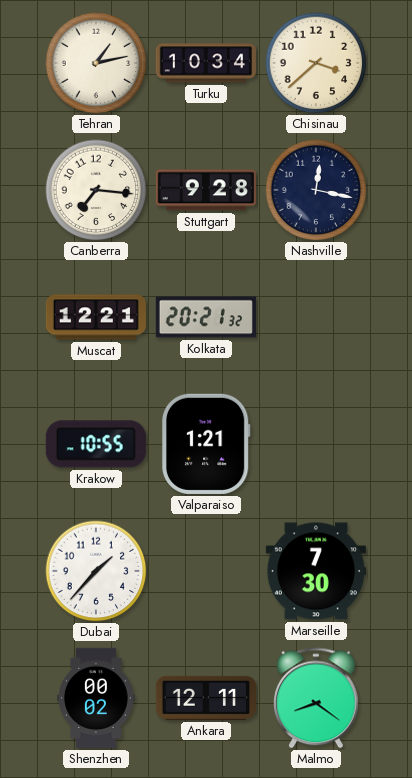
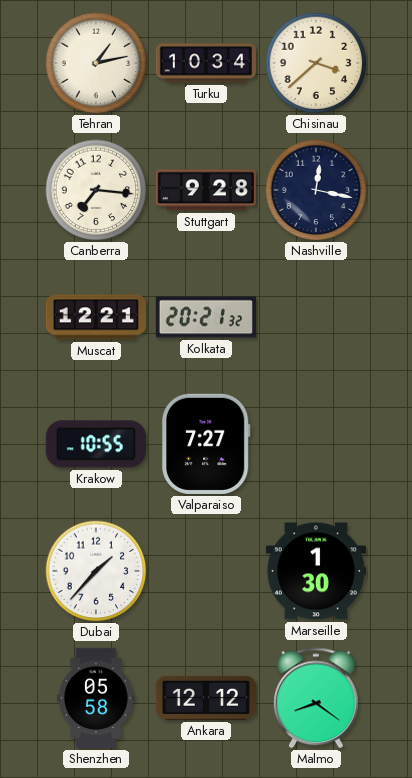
Valparaiso: 1:21 -> 7:27 (206, 444)
Marseille: 7:30 -> 1:30 (316, 571)
Shenzhen: 00:02 -> 05:58 (96, 698)
Ankara: 12:11 -> 12:12 (205, 698)
